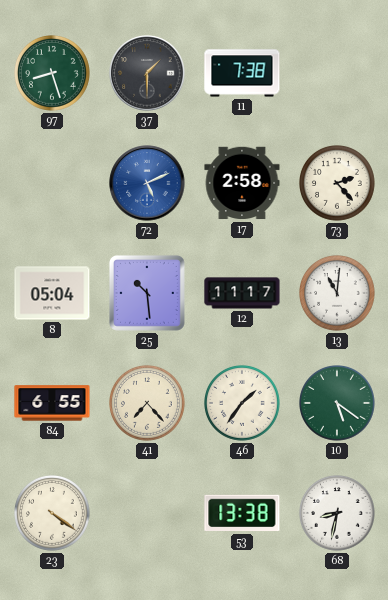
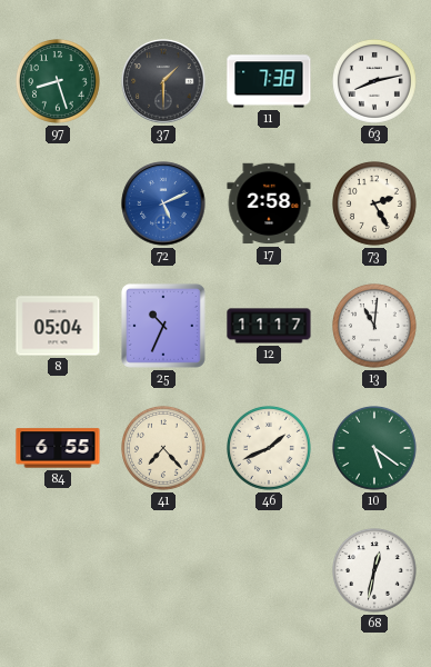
63: none -> 8:13 (375, 82)
73: 2:23 -> 2:25 (375, 205)
25: 10:29 -> 10:34 (163, 326)
46: 1:36 -> 1:41 (270, 449)
23: 4:21 -> none (53, 514)
53: 13:38 -> none (242, 513)
68: 8:32 -> 12:32 (375, 571)
